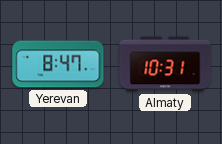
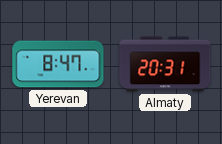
Almaty: 10:31 -> 20:31 (165, 64)
